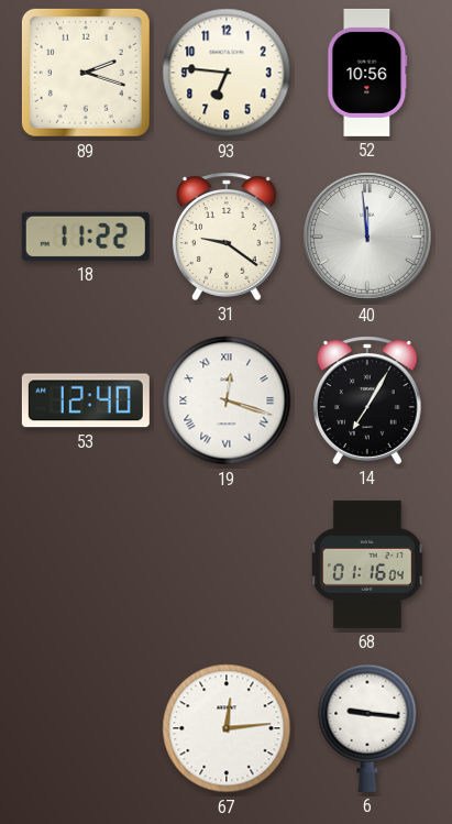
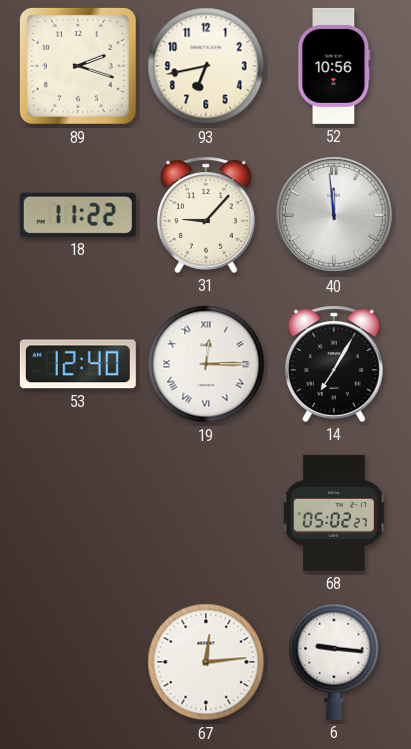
93: 6:46 -> 6:43 (206, 66)
31: 9:21 -> 9:07 (206, 215)
19: 12:18 -> 12:15 (206, 364)
68: 01:16 -> 05:02 (335, 513)
